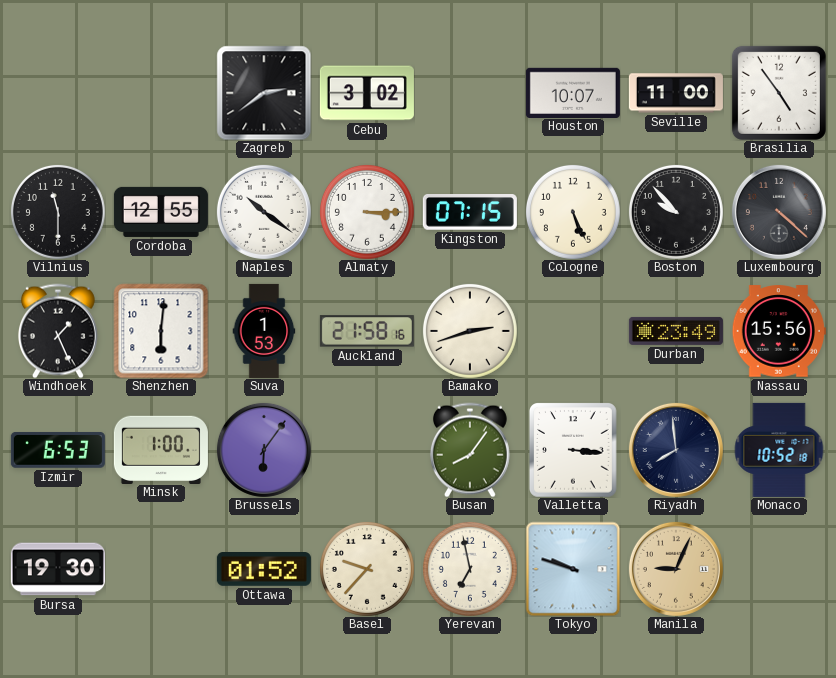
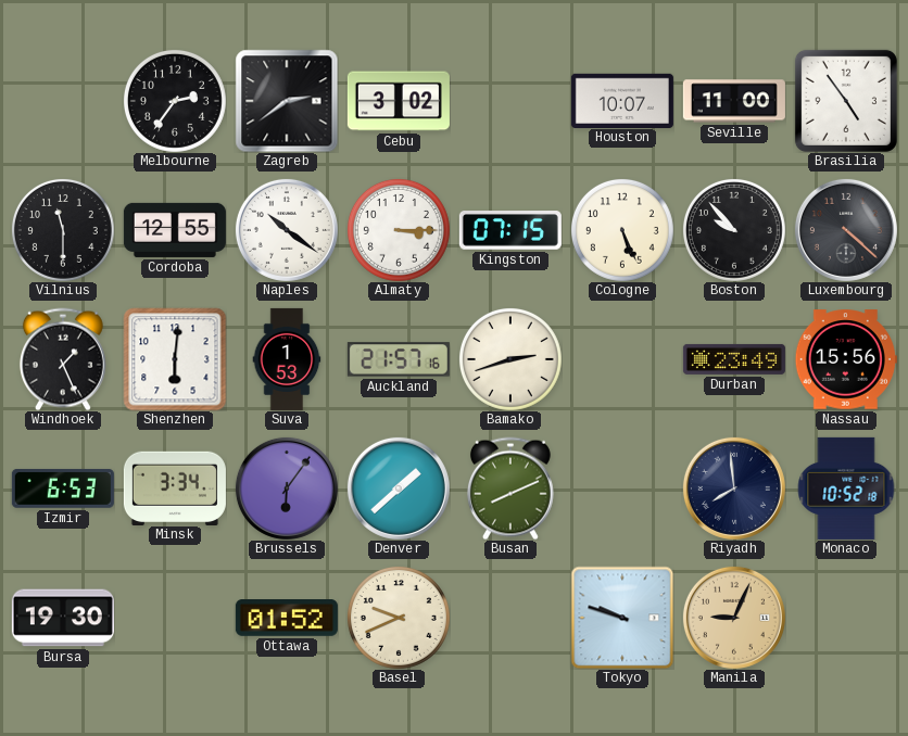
Melbourne: none -> 2:36 (175, 101)
Auckland: 21:58 -> 21:57 (399, 359)
Minsk: 1:00 -> 3:34 (175, 487)
Denver: none -> 1:38 (399, 488)
Busan: 8:06 -> 8:11 (510, 488)
Valletta: 3:16 -> none (574, 450)
Basel: 9:37 -> 9:41 (399, 618)
Yerevan: 6:58 -> none (470, 569)
